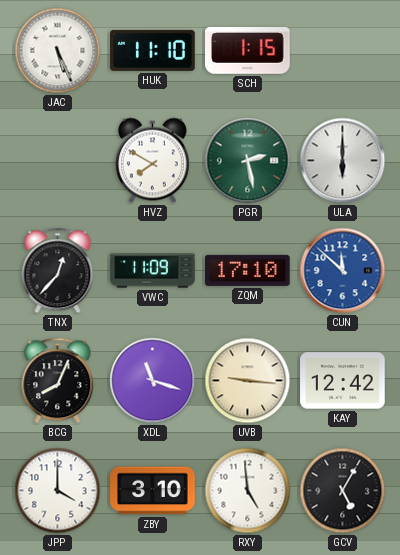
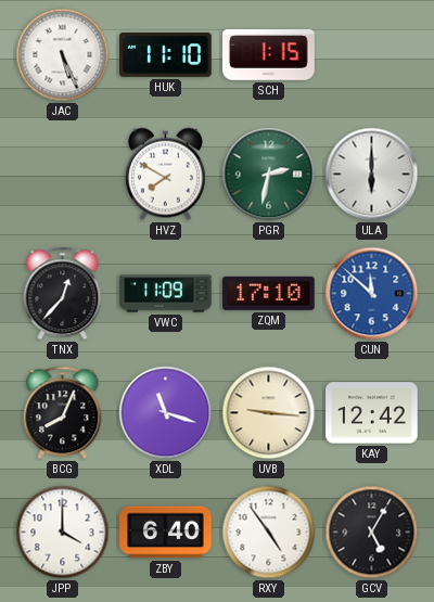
PGR: 2:28 -> 2:32 (269, 175)
ZBY: 3:10 -> 6:40 (166, 533)
RXY: 4:59 -> 4:54 (269, 533)
